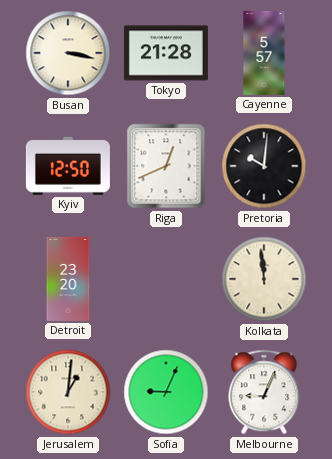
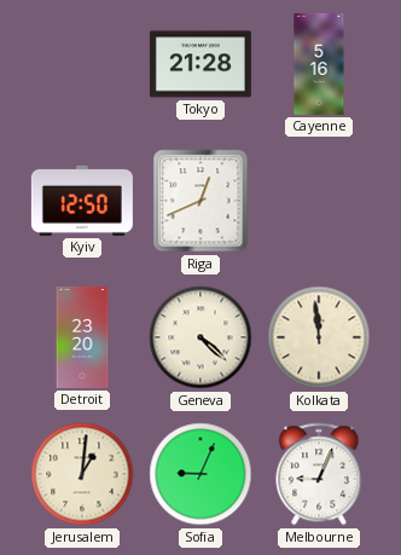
Busan: 3:17 -> none (68, 53)
Cayenne: 5:57 -> 5:16 (319, 64)
Pretoria: 10:01 -> none (264, 166)
Geneva: none -> 4:22 (200, 337)
